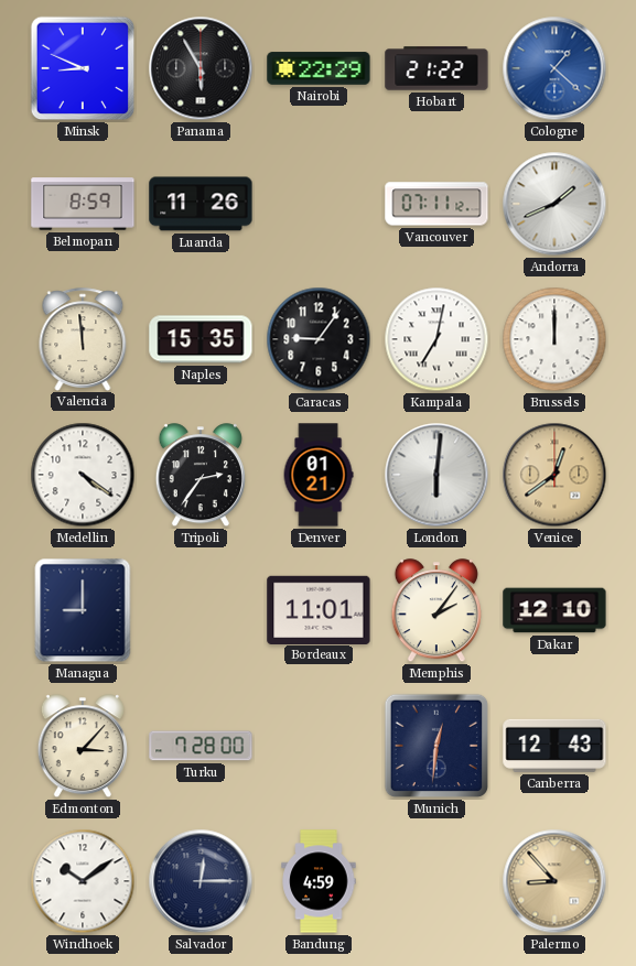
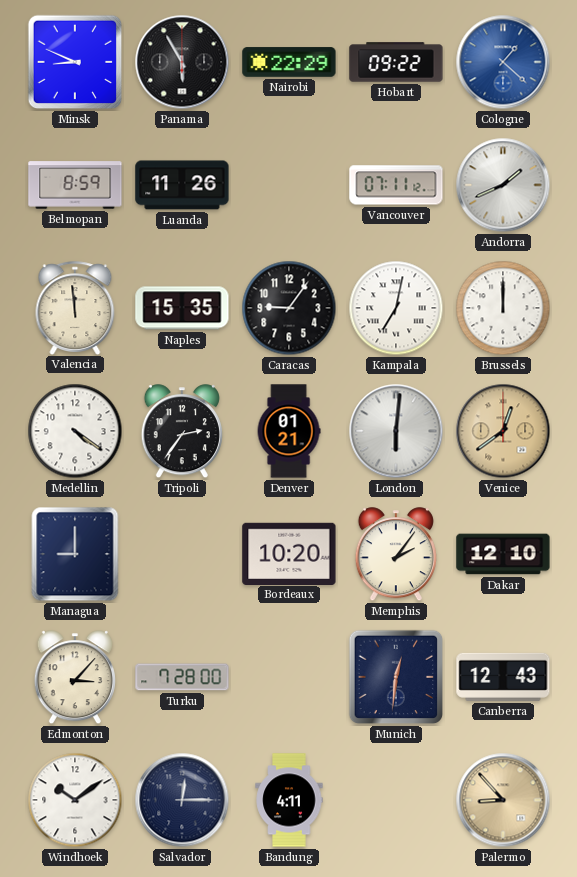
Hobart: 21:22 -> 09:22 (396, 62)
Bordeaux: 11:01 -> 10:20 (289, 553)
Bandung: 4:59 -> 4:11 (289, 800)
